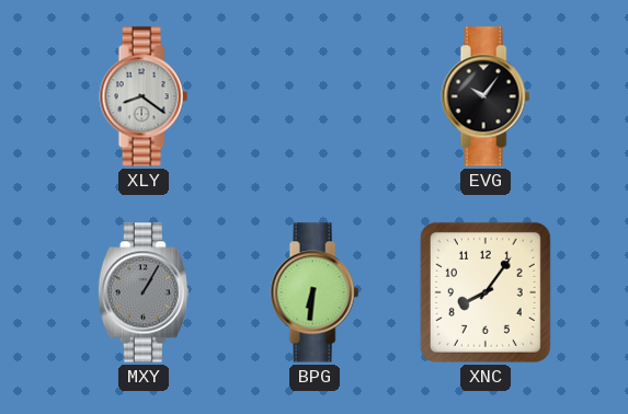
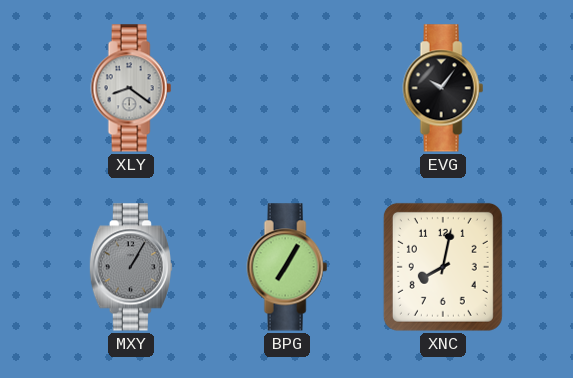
BPG: 6:31 -> 7:05 (287, 267)
XNC: 8:06 -> 8:02 (443, 267)
